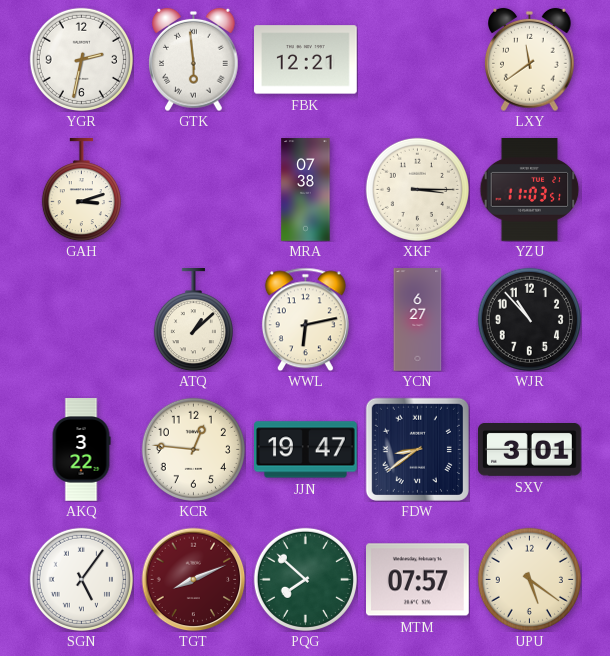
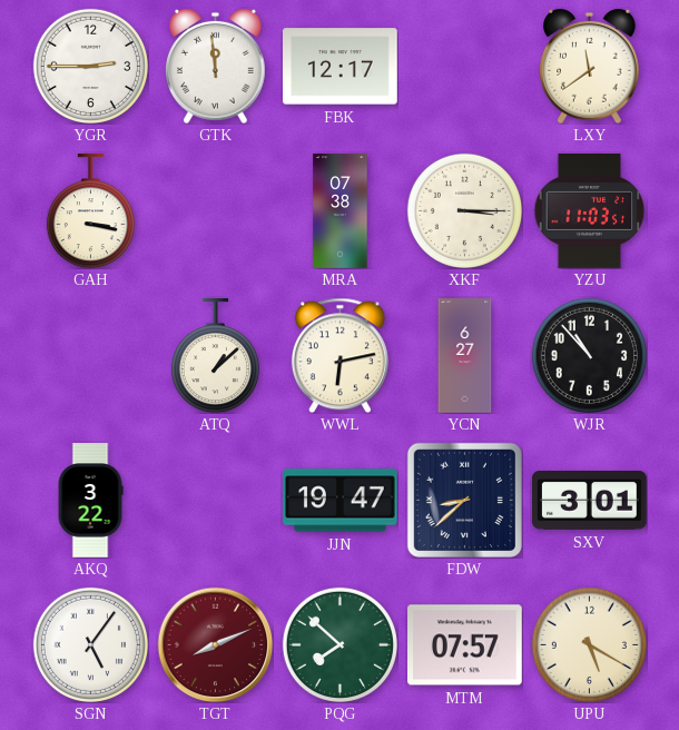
YGR: 2:32 -> 2:45 (90, 66)
GTK: 5:59 -> 11:59 (216, 66)
FBK: 12:21 -> 12:17 (341, 67)
GAH: 3:12 -> 3:17 (90, 211)
KCR: 12:46 -> none (193, 449)
FDW: 8:39 -> 8:38 (464, 500)
UPU: 5:21 -> 5:20 (589, 644)
